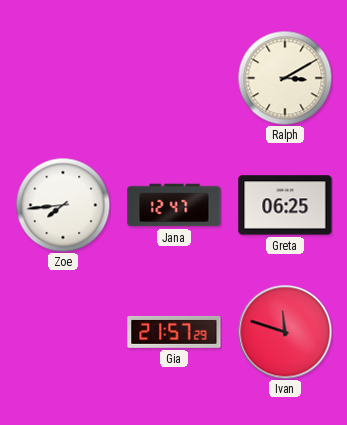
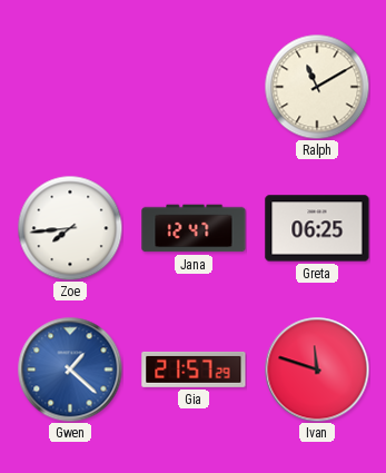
Ralph: 3:10 -> 11:10 (317, 87)
Gwen: none -> 1:22 (70, 369)
